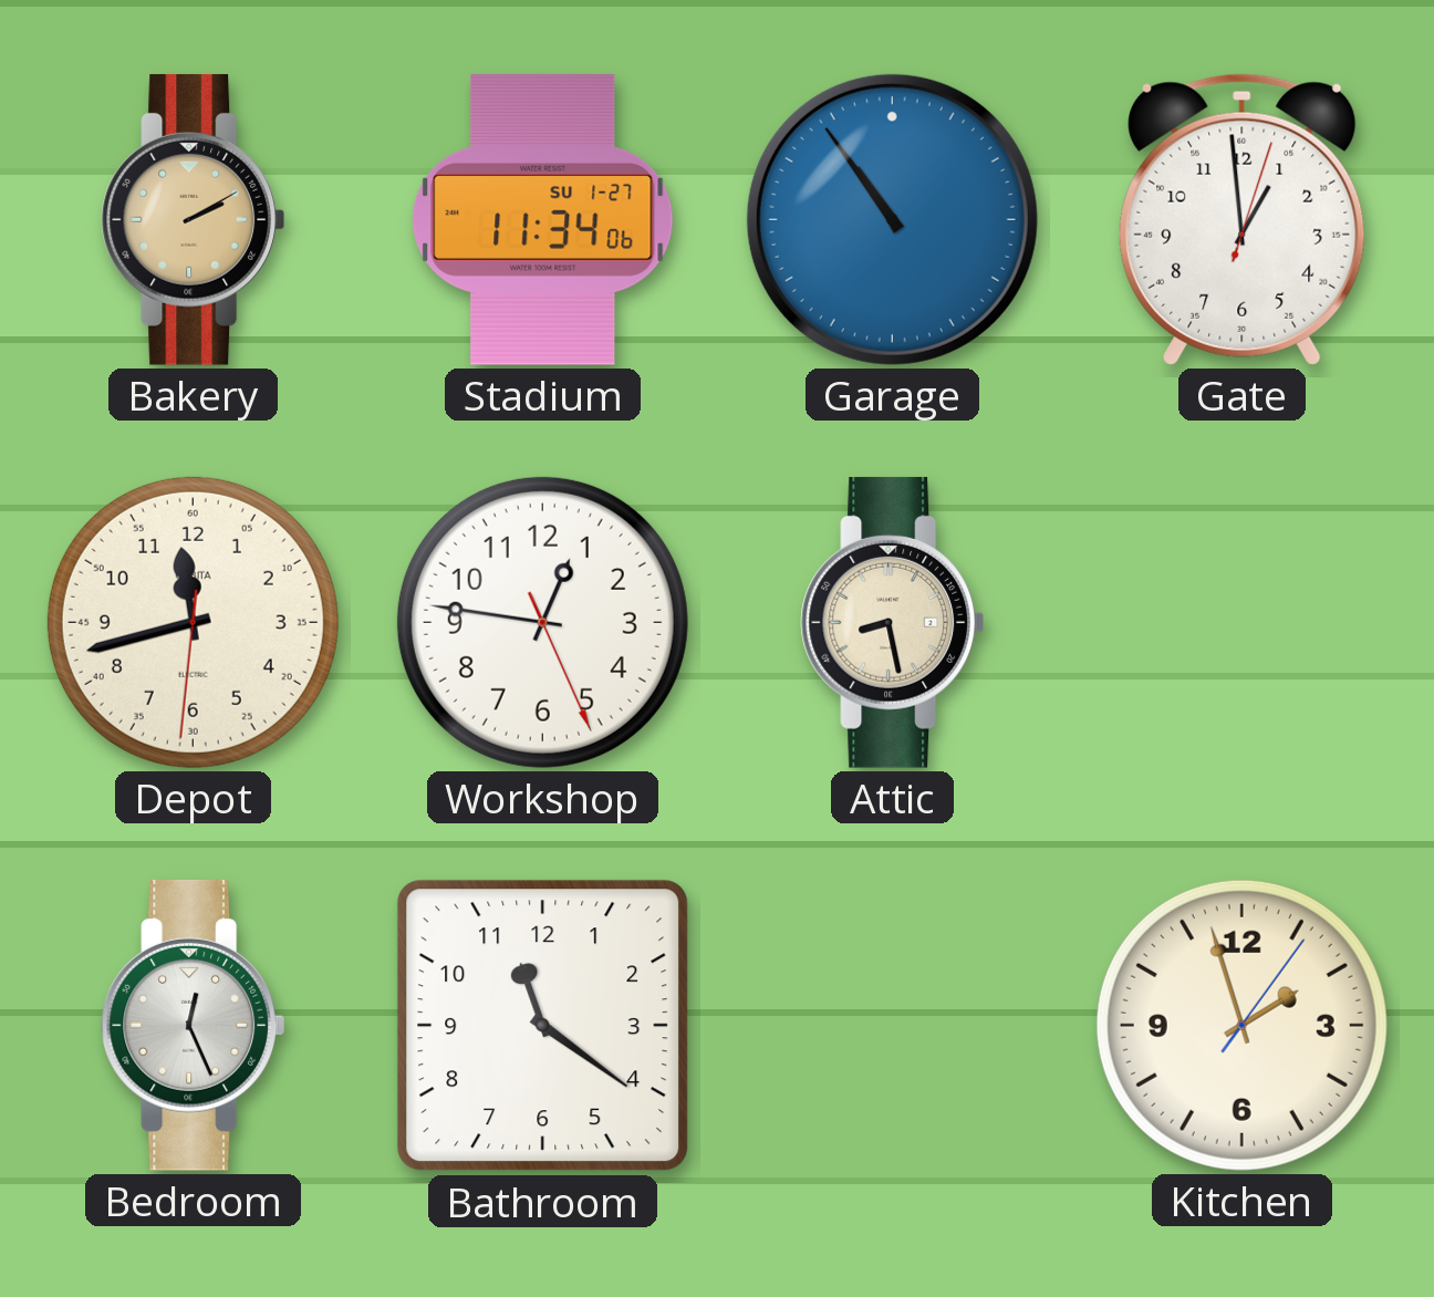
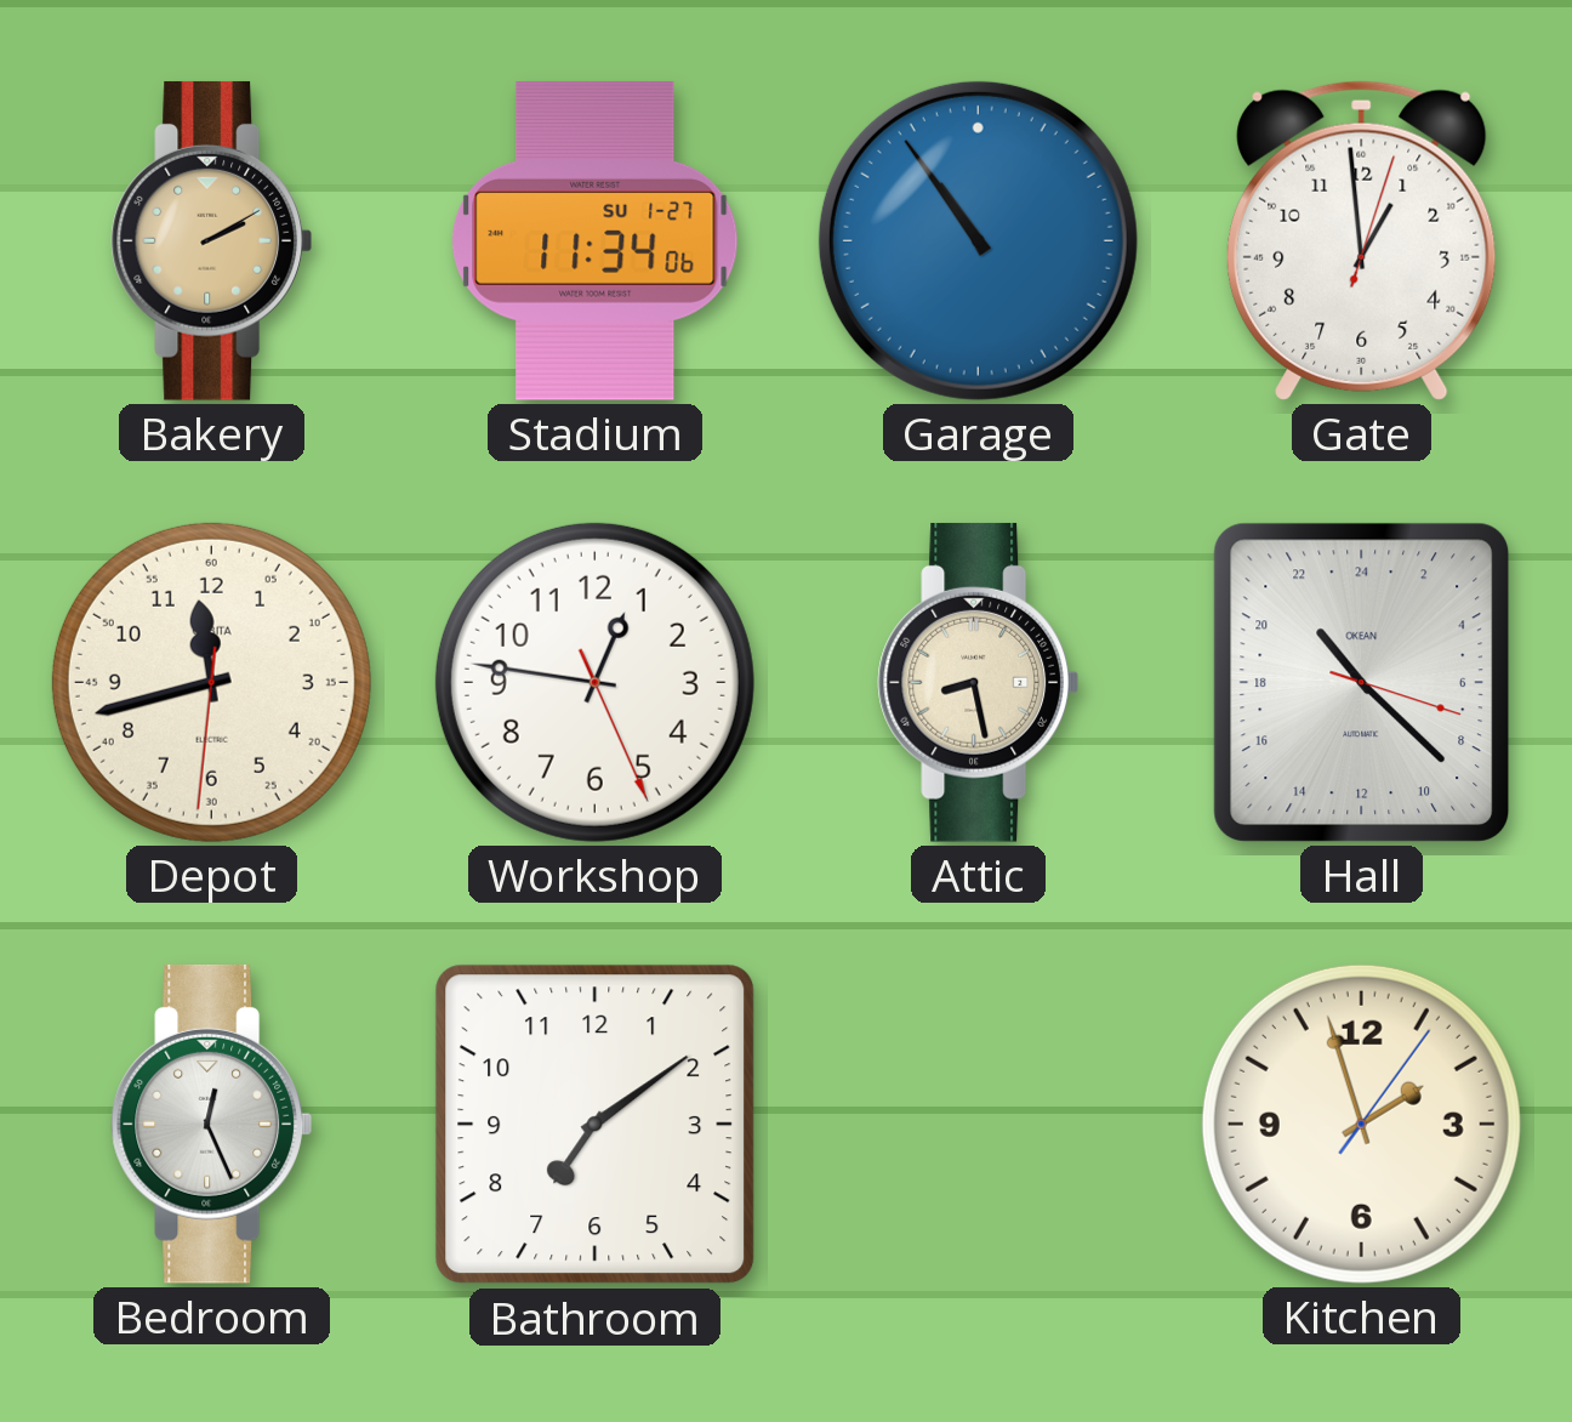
Hall: none -> 21:22 (1361, 682)
Bathroom: 11:21 -> 7:09 (596, 1125)
